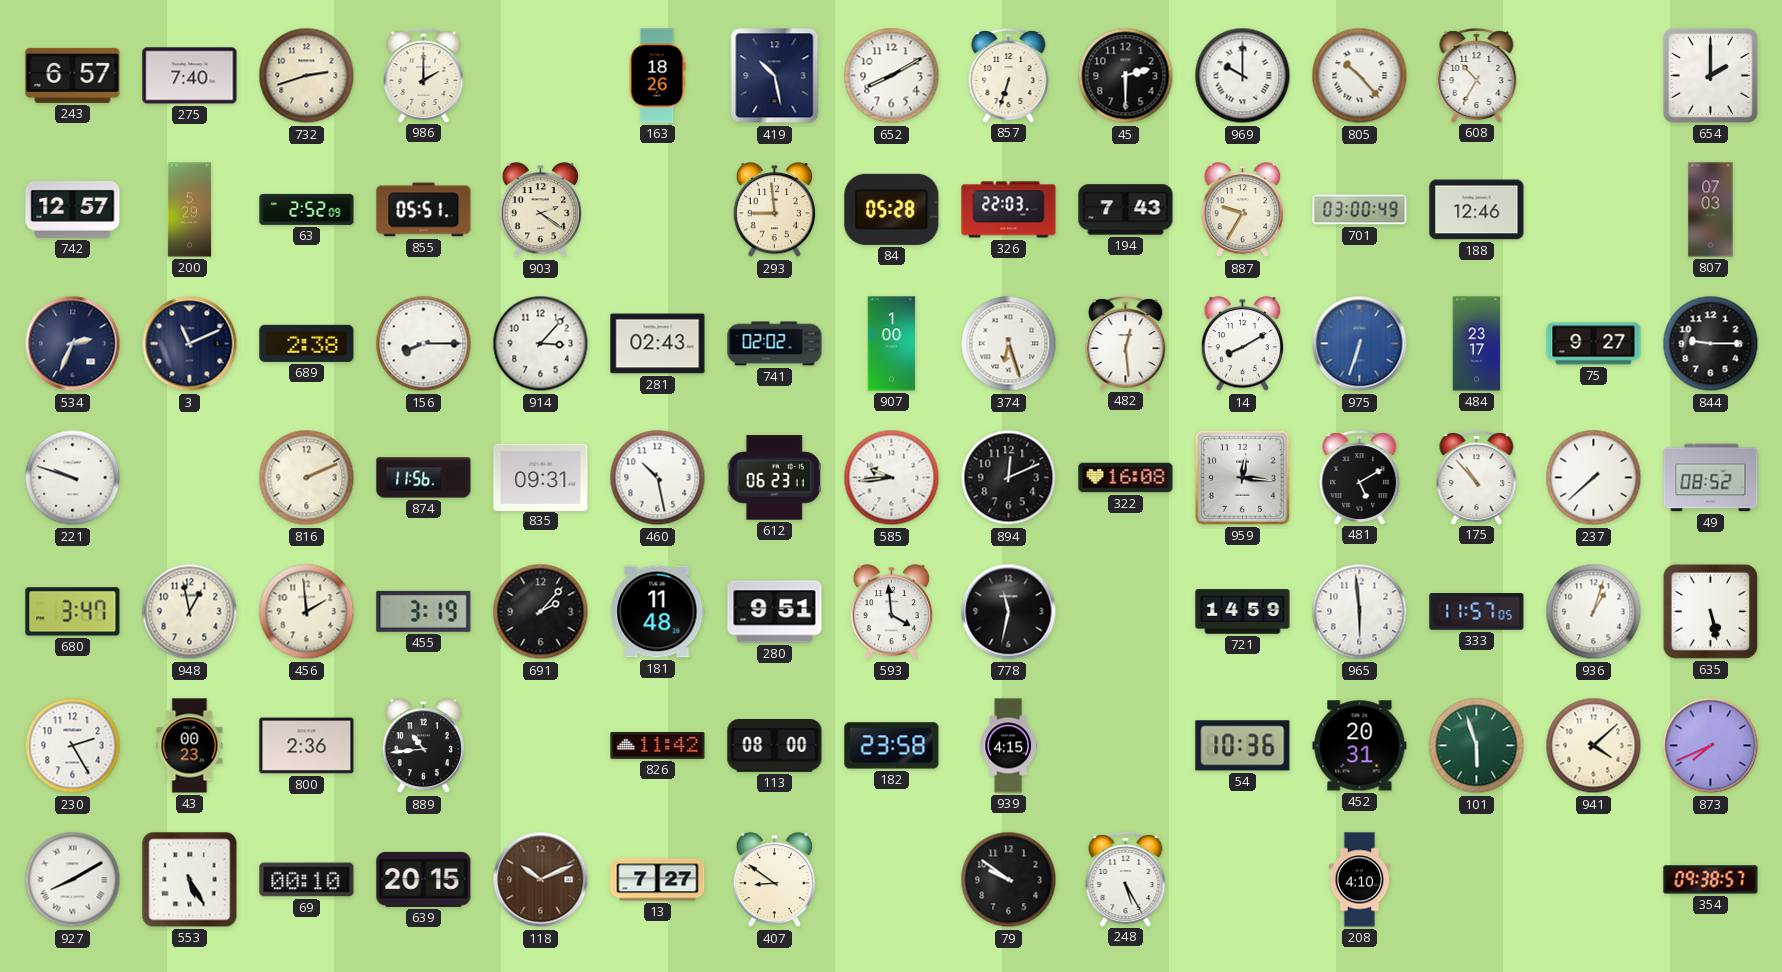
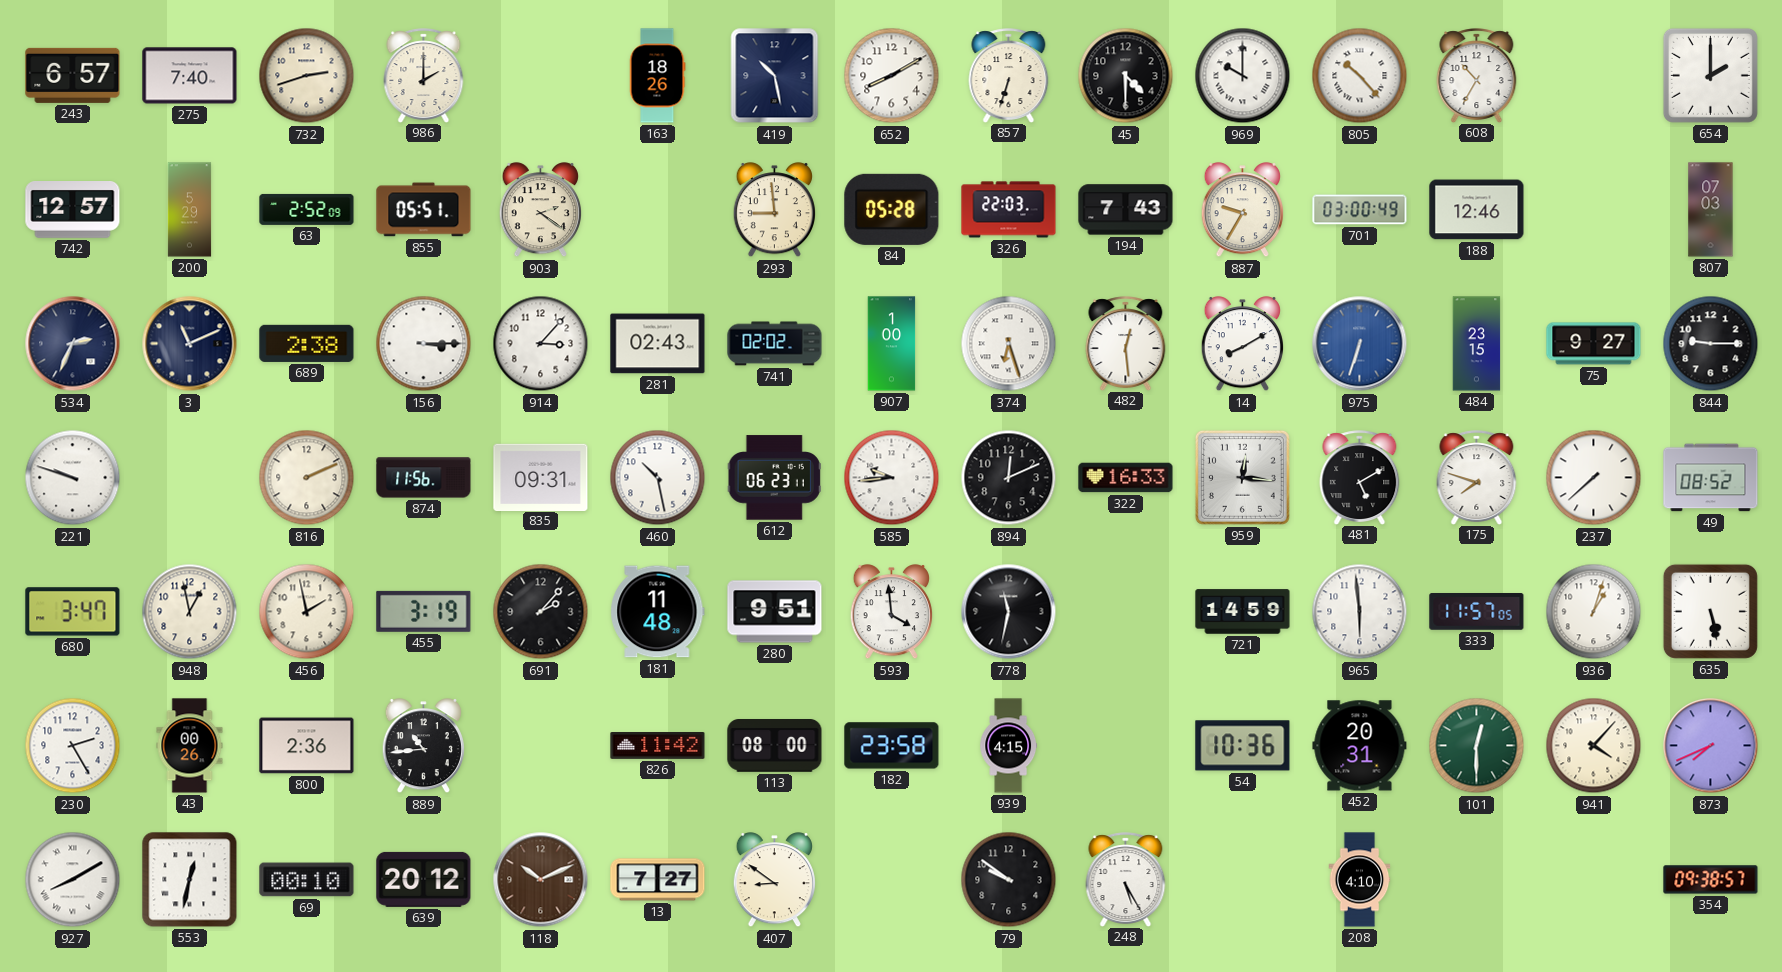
45: 2:30 -> 4:30 (1126, 76)
156: 8:15 -> 3:15 (424, 344)
484: 23:17 -> 23:15 (1477, 344)
322: 16:08 -> 16:33 (1126, 478)
175: 10:53 -> 7:48 (1477, 477)
456: 1:59 -> 1:58 (307, 612)
43: 00:23 -> 00:26 (190, 746)
101: 5:57 -> 12:30 (1477, 746)
941: 4:08 -> 4:07 (1594, 746)
553: 5:25 -> 12:32 (190, 880)
639: 20:15 -> 20:12 (424, 879)
